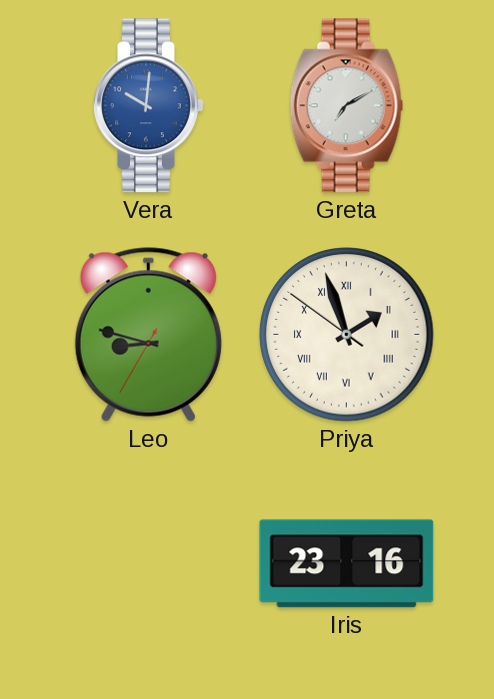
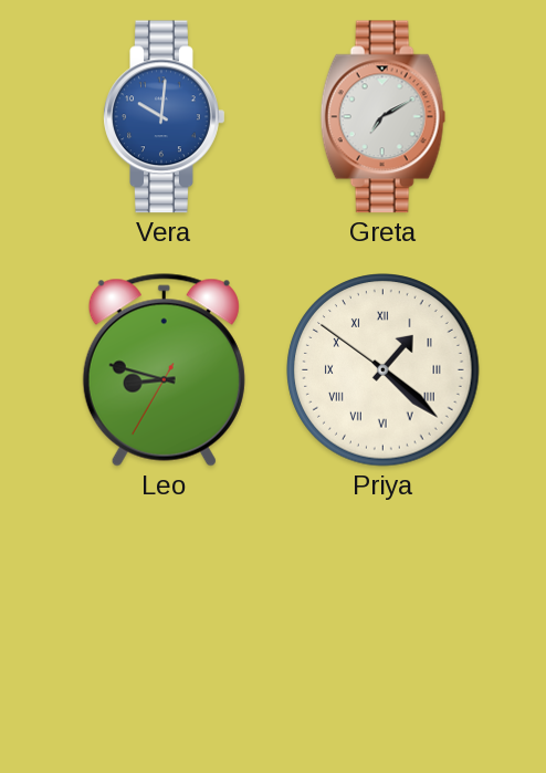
Priya: 1:56 -> 1:21 (384, 370)
Iris: 23:16 -> none (347, 564)
